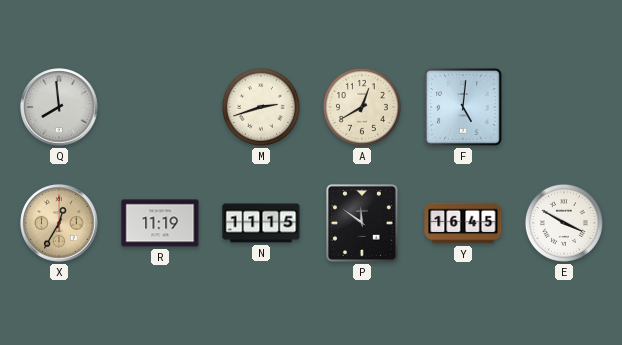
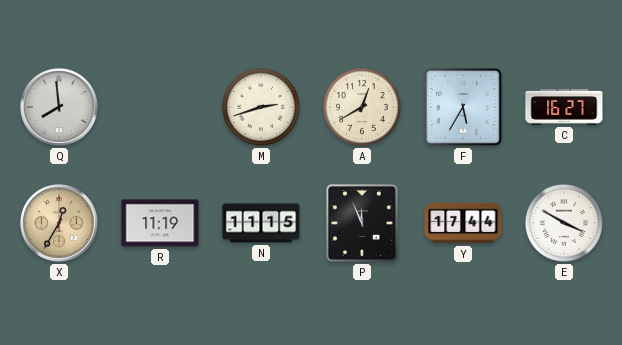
F: 5:01 -> 5:35 (463, 107)
C: none -> 16:27 (564, 108)
P: 11:51 -> 11:56 (363, 224)
Y: 16:45 -> 17:44 (463, 223)
